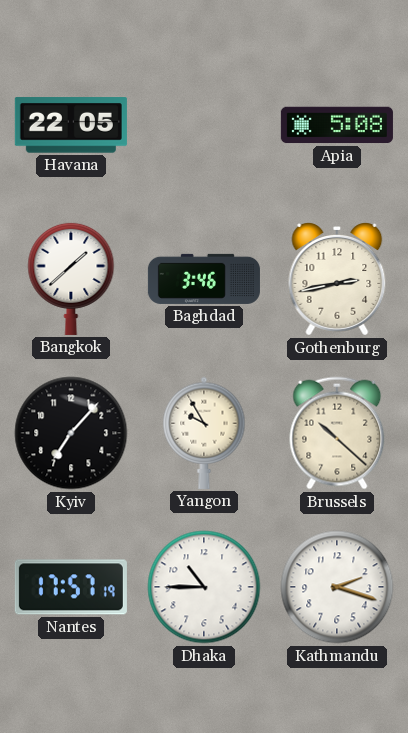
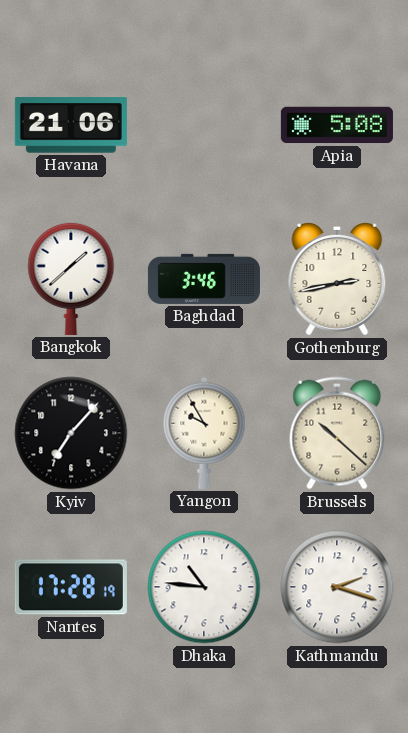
Havana: 22:05 -> 21:06 (71, 125)
Nantes: 17:57 -> 17:28 (71, 587)
Dhaka: 10:45 -> 10:46 (204, 587)
